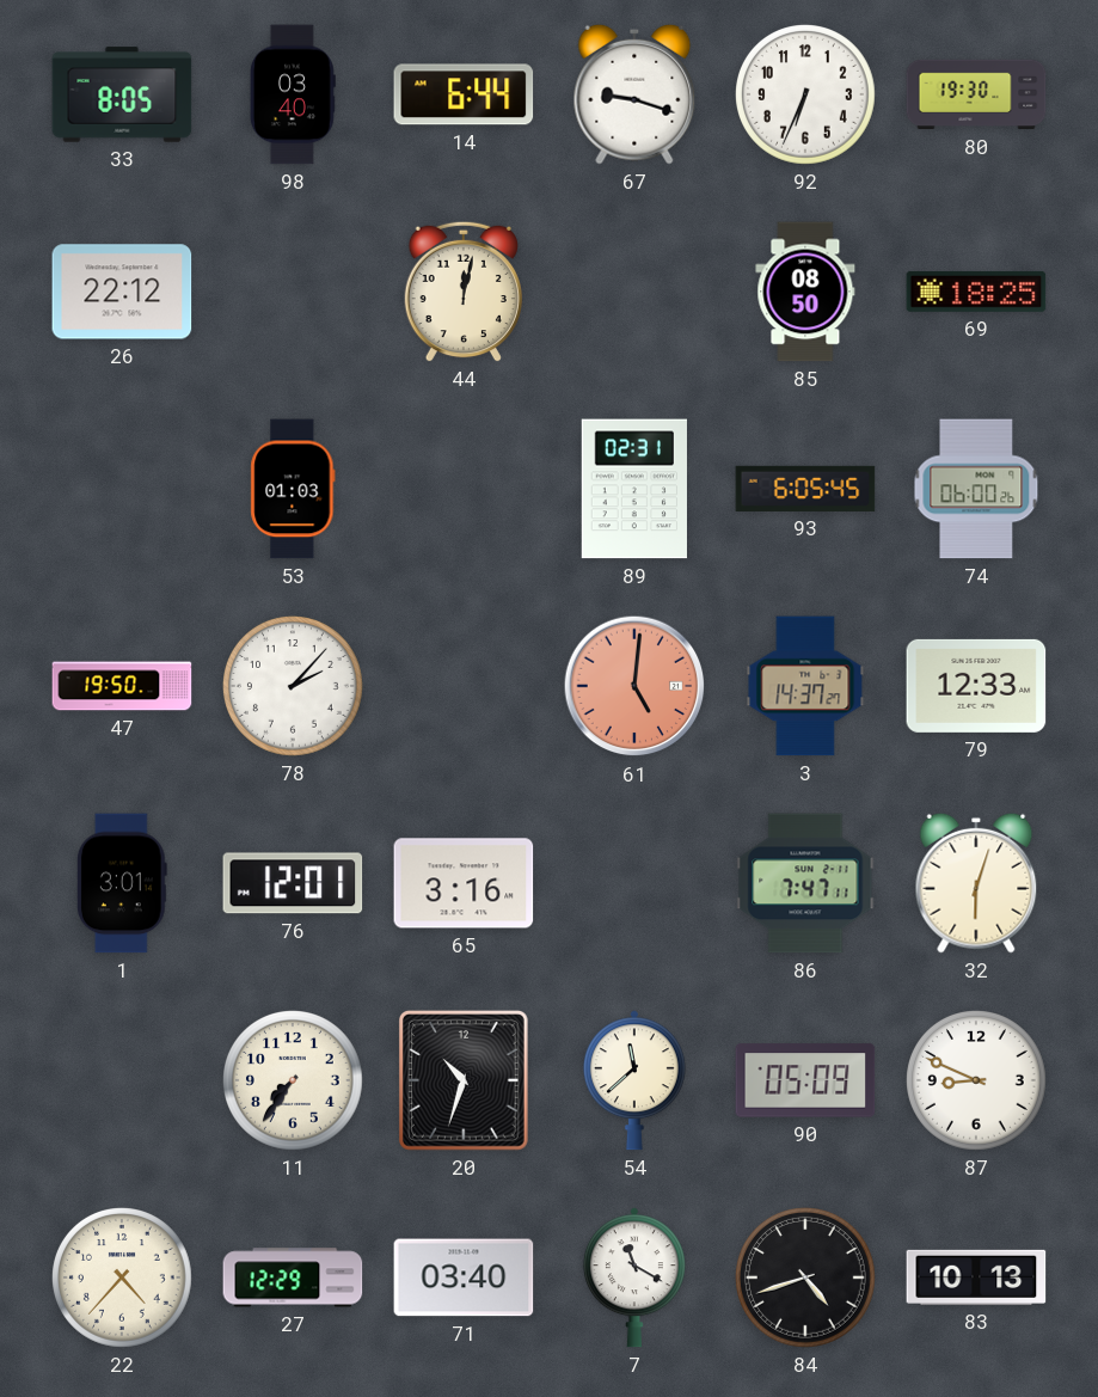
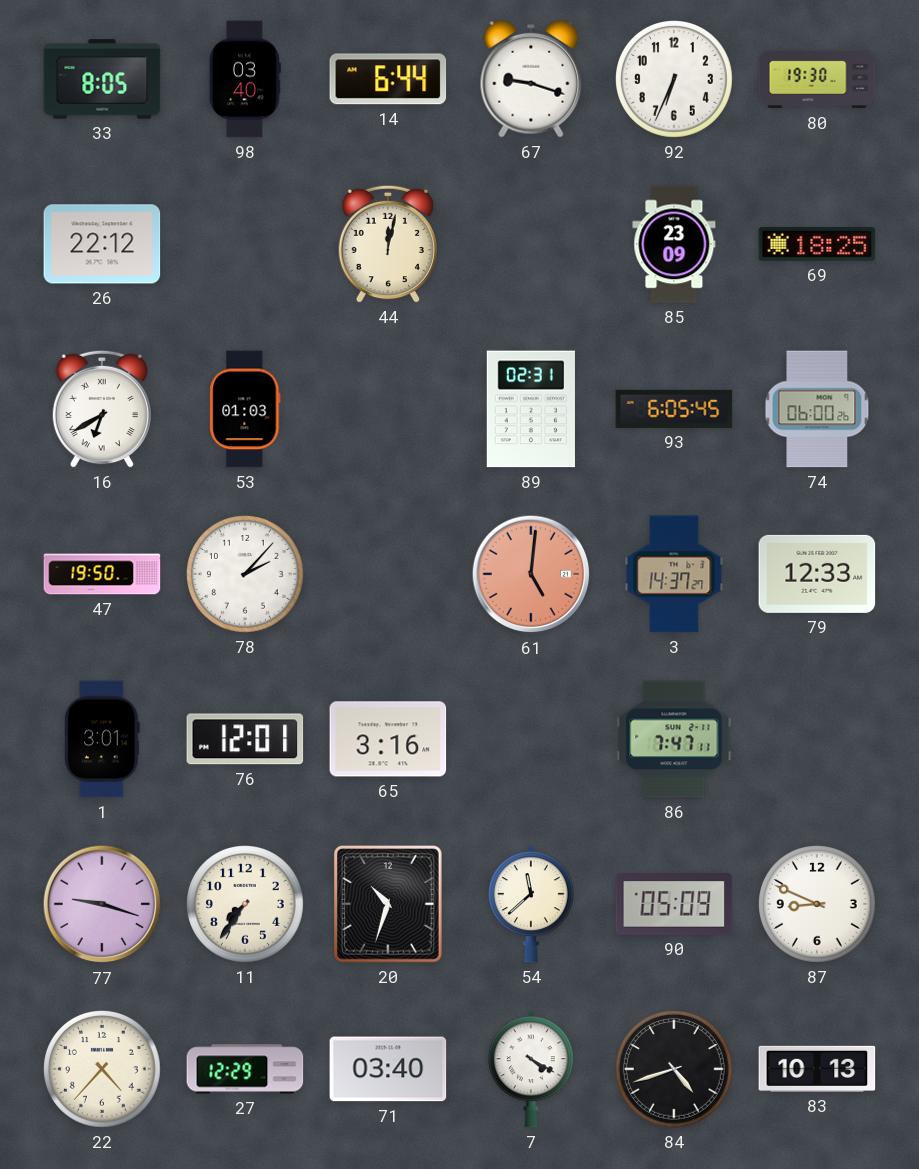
85: 08:50 -> 23:09 (674, 244)
16: none -> 6:40 (101, 409)
32: 6:03 -> none (976, 883)
77: none -> 9:18 (102, 904)
7: 11:20 -> 4:20 (531, 1069)
